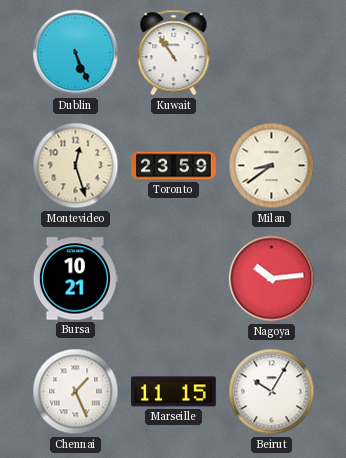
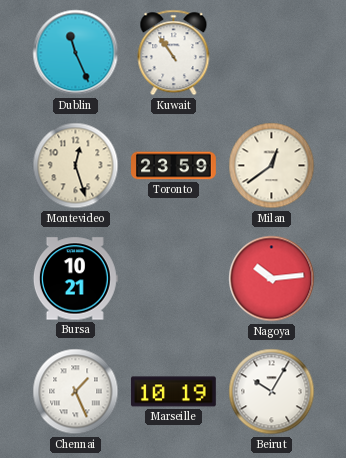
Dublin: 5:26 -> 11:26 (76, 53)
Milan: 8:39 -> 12:39 (272, 166)
Marseille: 11:15 -> 10:19 (173, 392)
